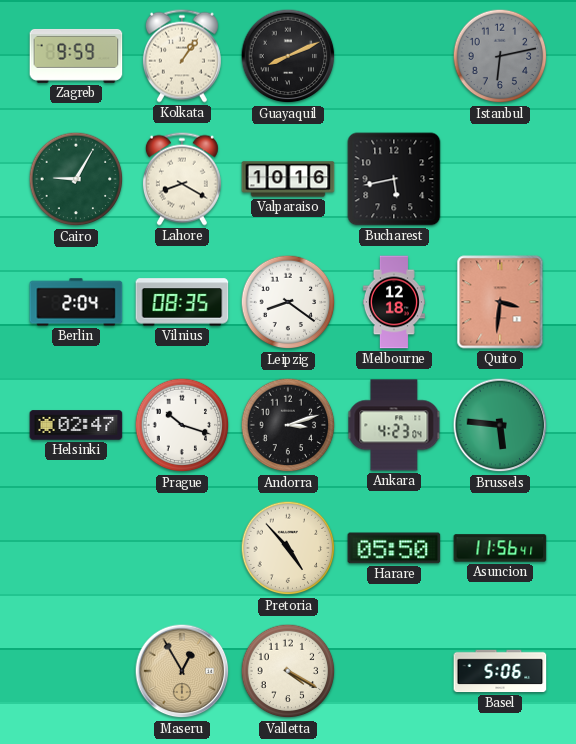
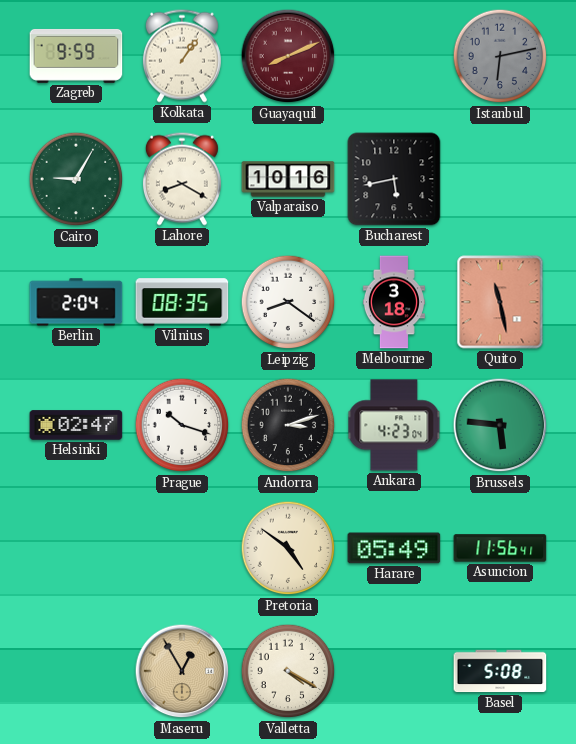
Guayaquil dial: black -> burgundy (288, 56)
Melbourne: 12:18 -> 3:18 (394, 302)
Quito: 3:31 -> 11:28 (500, 302)
Pretoria: 4:53 -> 4:51 (288, 548)
Harare: 05:50 -> 05:49 (394, 548)
Basel: 5:06 -> 5:08 (500, 671)
